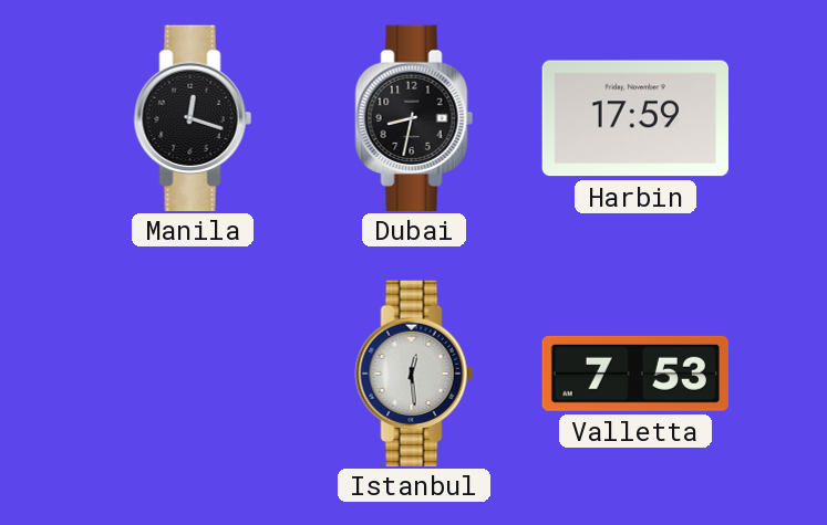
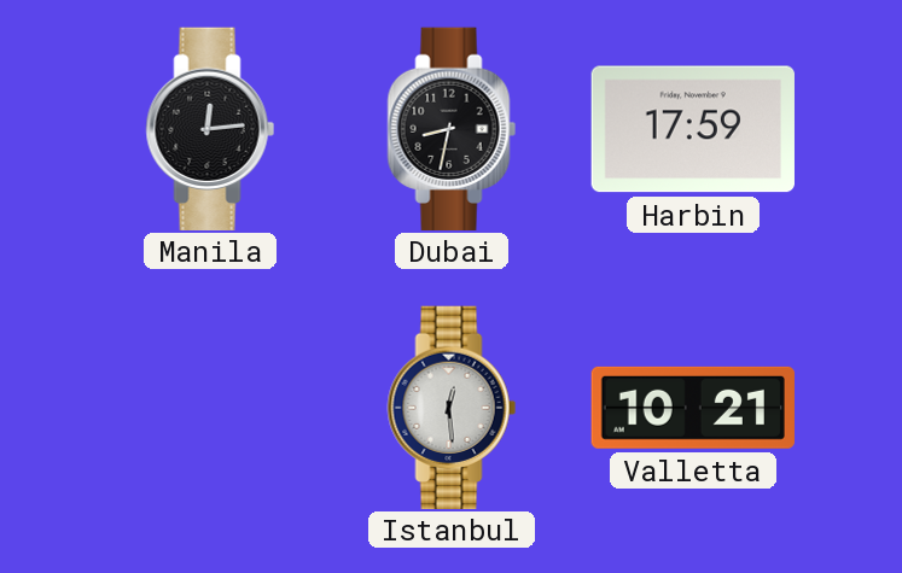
Manila: 12:18 -> 12:14 (210, 128)
Valletta: 7:53 -> 10:21 (693, 408)
